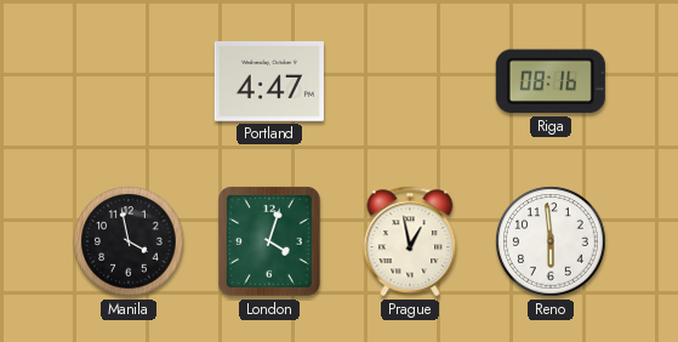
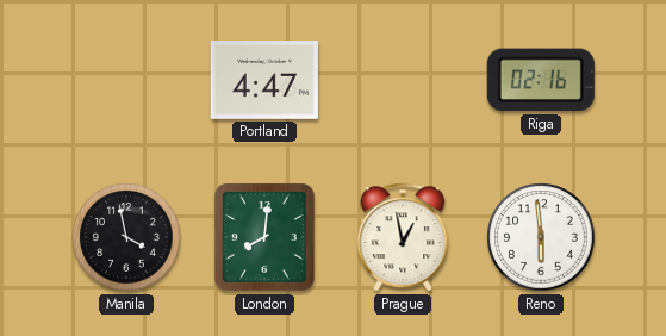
Riga: 08:16 -> 02:16 (541, 80)
London: 4:03 -> 8:01 (264, 237)
